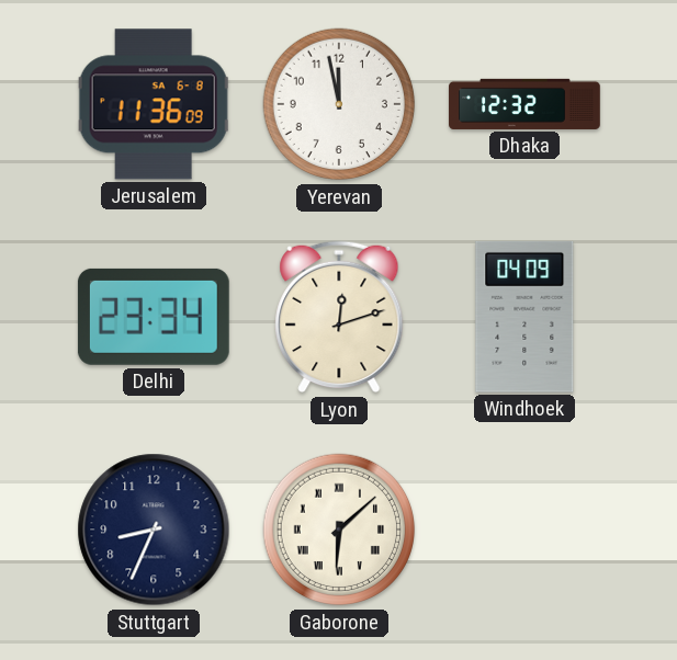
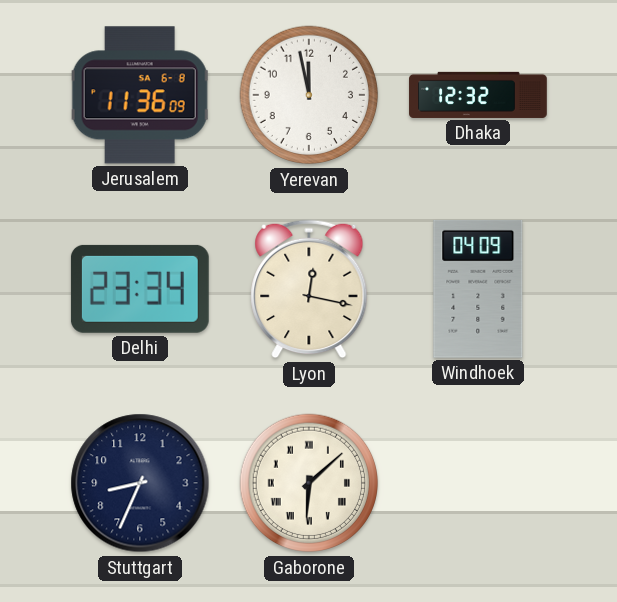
Lyon: 12:12 -> 12:17 (309, 289)
